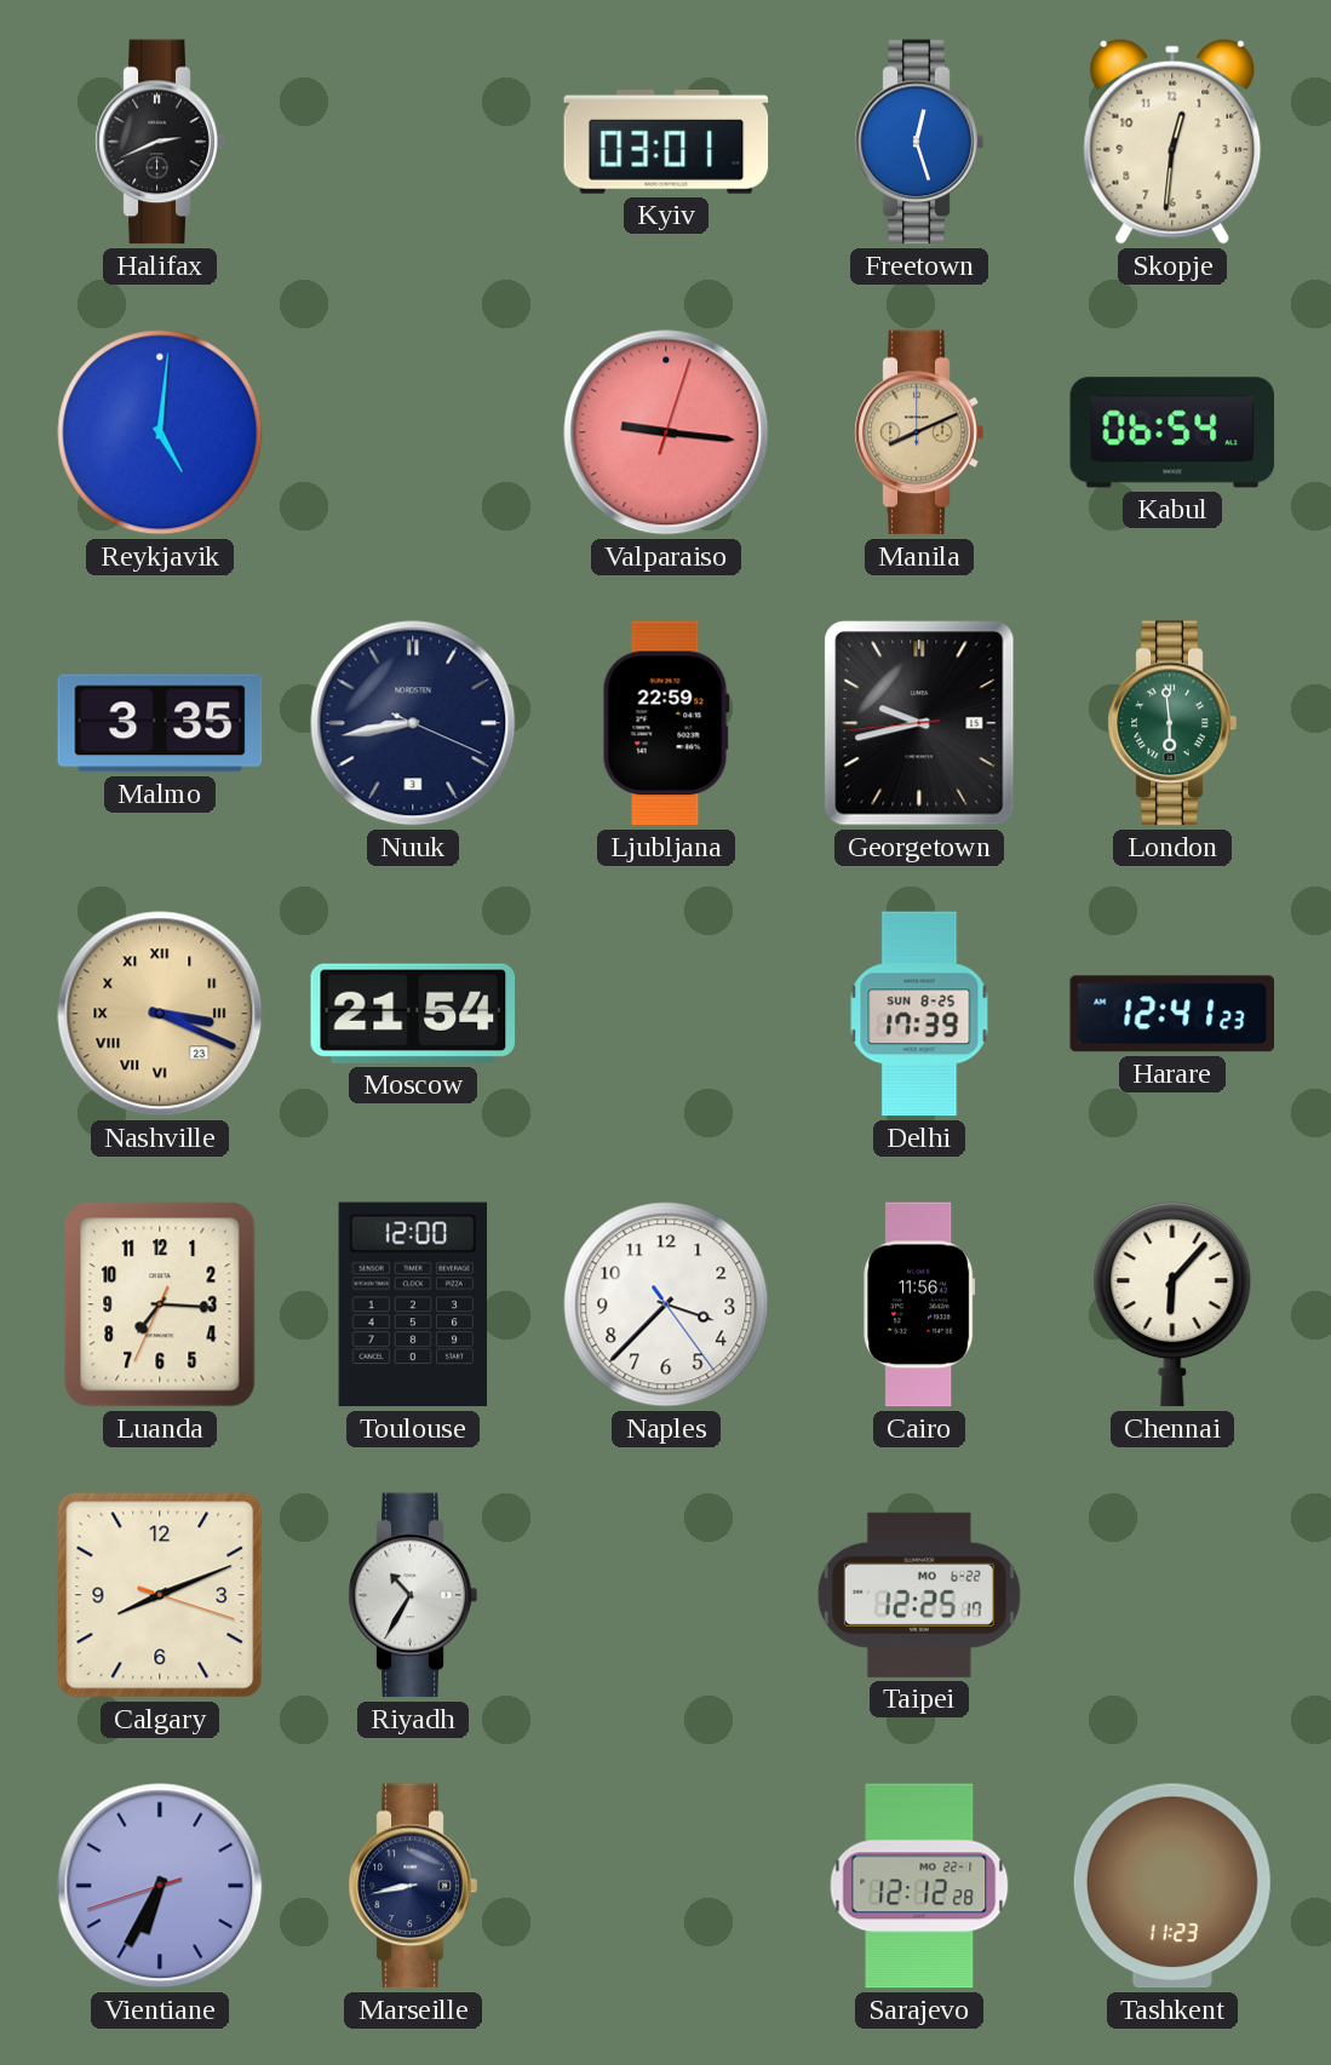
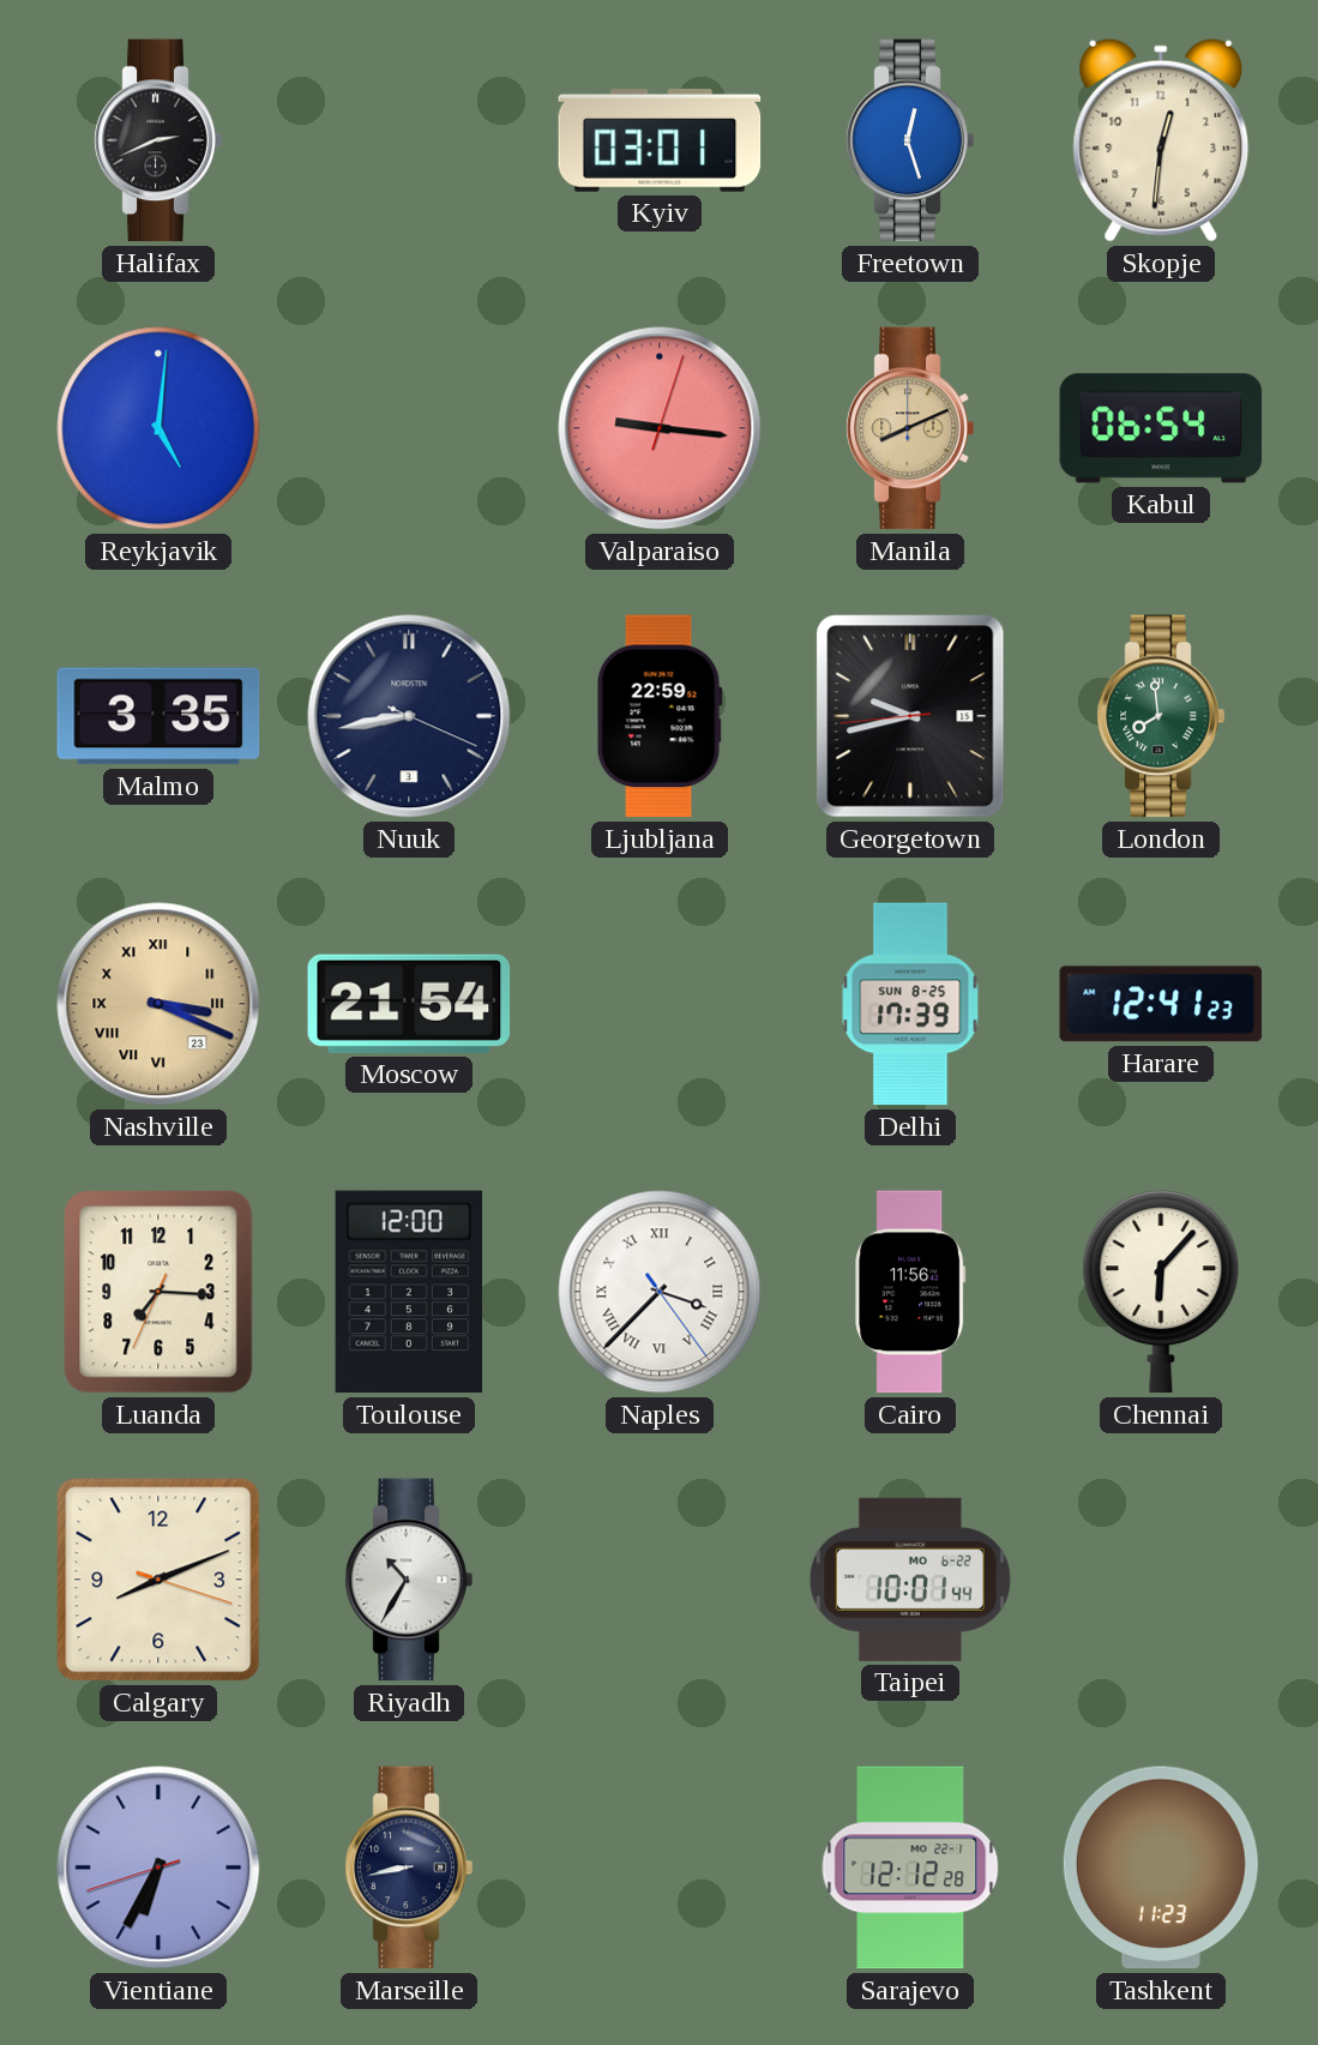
London: 5:59 -> 7:59 (1161, 716)
Naples numerals: Arabic -> Roman (660, 1292)
Taipei: 12:25 -> 10:01 (910, 1580)
